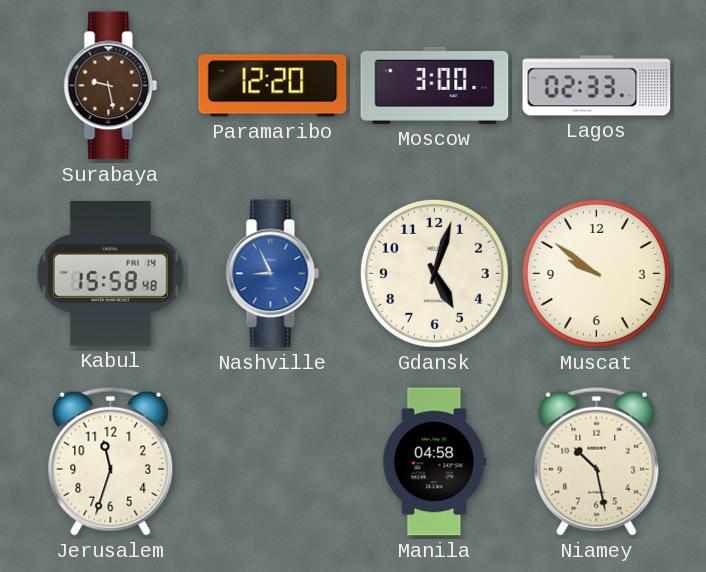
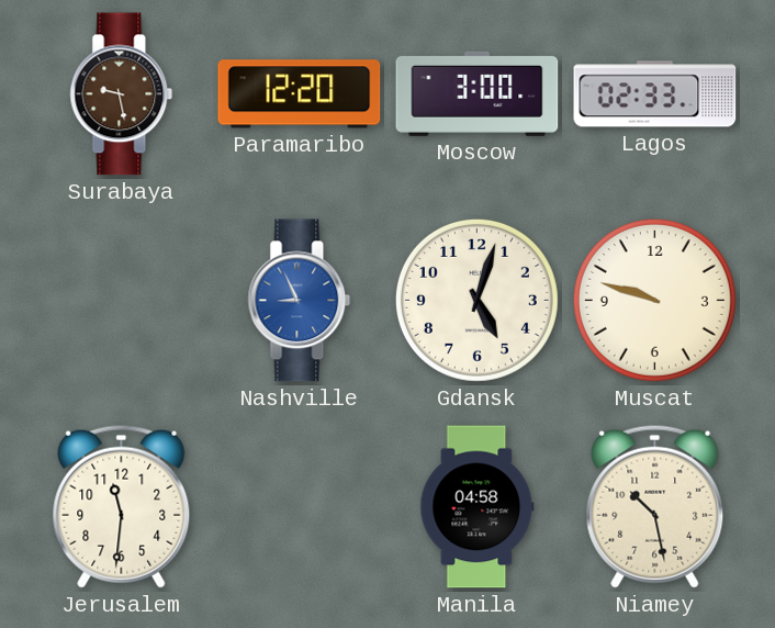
Kabul: 15:58 -> none (110, 273)
Muscat: 9:51 -> 9:48 (654, 300)
Jerusalem: 11:33 -> 11:31 (122, 506)
